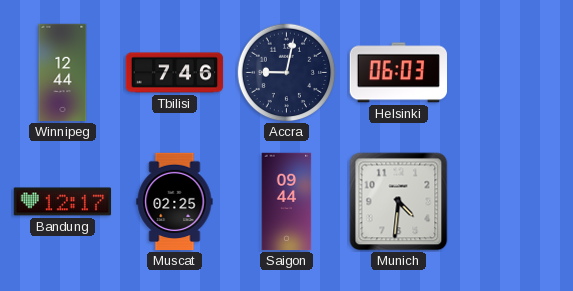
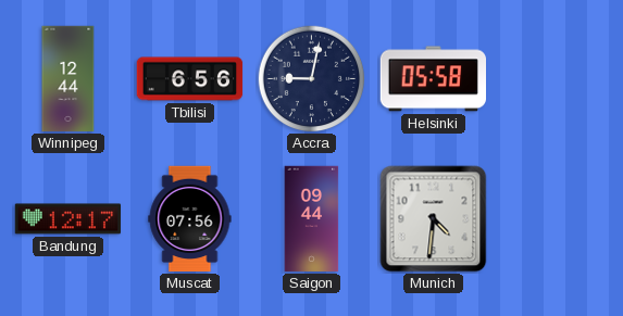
Tbilisi: 7:46 -> 6:56 (190, 79)
Helsinki: 06:03 -> 05:58 (433, 79)
Muscat: 02:25 -> 07:56 (190, 219)
